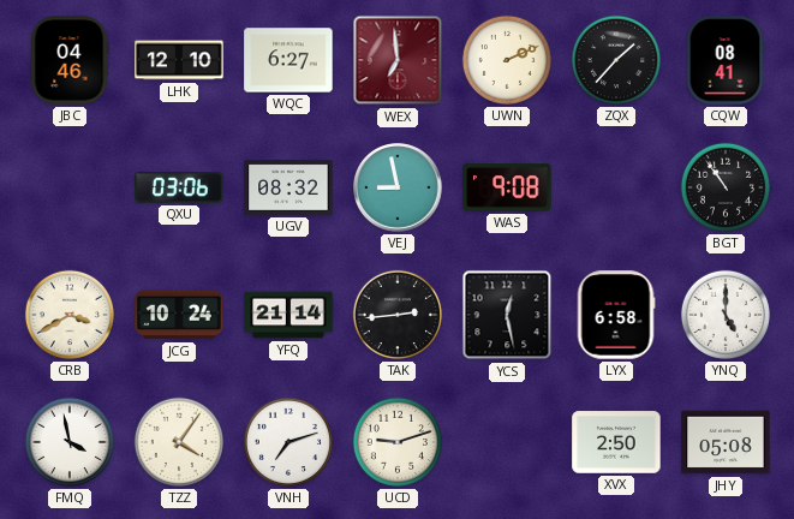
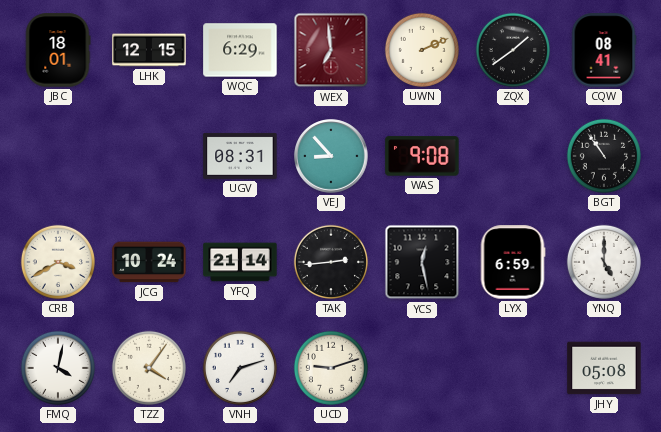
JBC: 04:46 -> 18:01 (58, 50)
LHK: 12:10 -> 12:15 (149, 50)
WQC: 6:27 -> 6:29 (240, 50)
ZQX: 1:37 -> 1:39 (513, 50)
QXU: 03:06 -> none (179, 187)
UGV: 08:32 -> 08:31 (240, 156)
VEJ: 8:58 -> 8:53 (331, 156)
LYX: 6:58 -> 6:59 (513, 262)
FMQ: 3:58 -> 4:02 (58, 368)
XVX: 2:50 -> none (616, 442)
